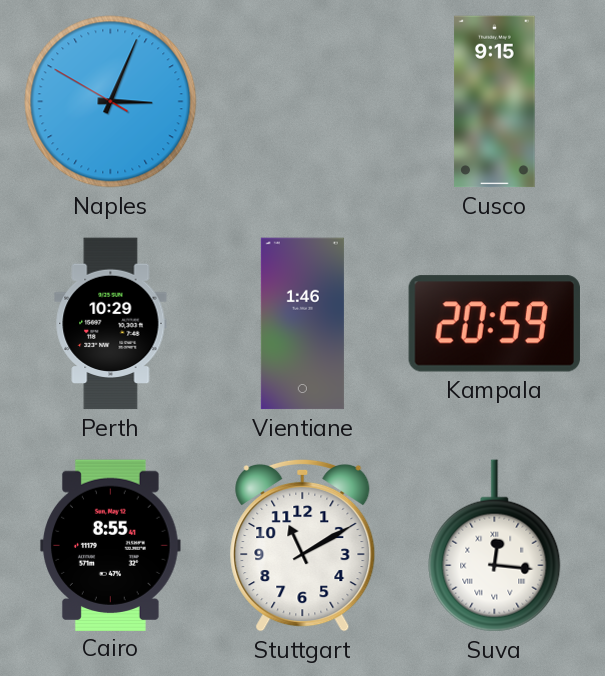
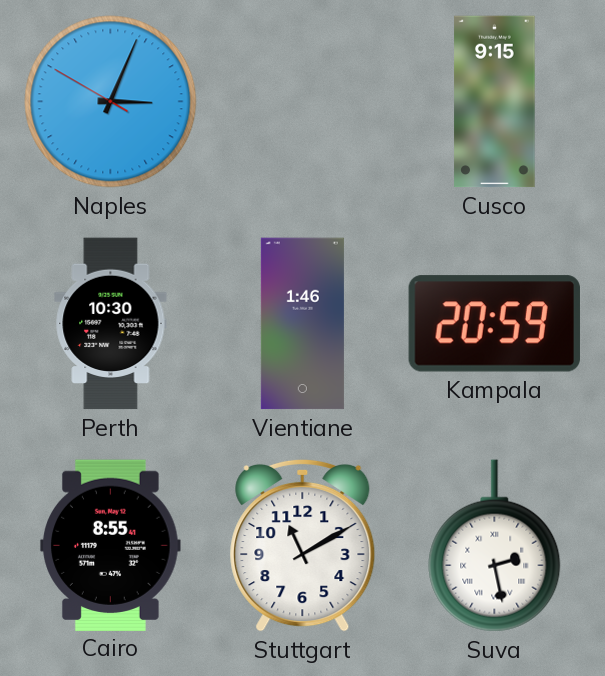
Perth: 10:29 -> 10:30 (111, 324)
Suva: 12:16 -> 2:28 (495, 546)
